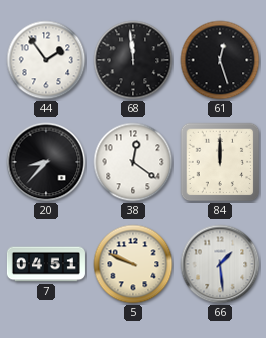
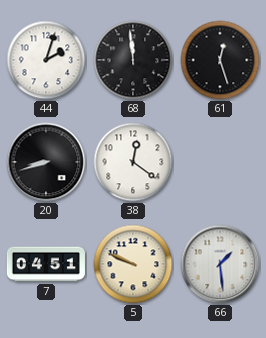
44: 1:54 -> 2:03 (46, 60)
20: 8:37 -> 8:42 (46, 162)
84: 12:00 -> none (220, 162)
